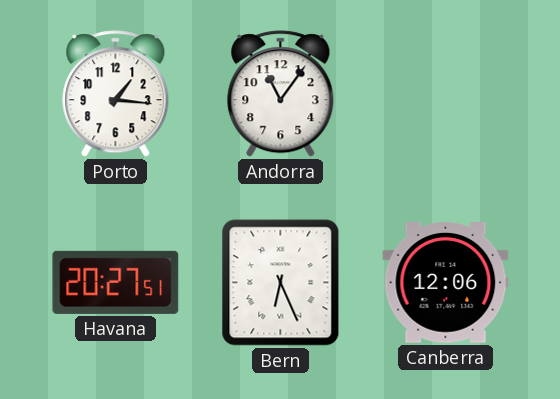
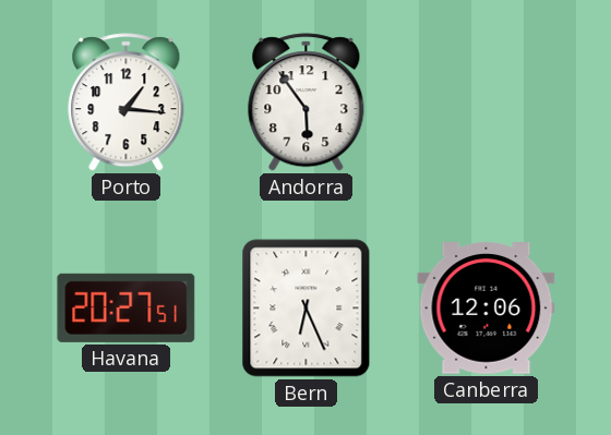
Andorra: 11:06 -> 5:54 (307, 102)
